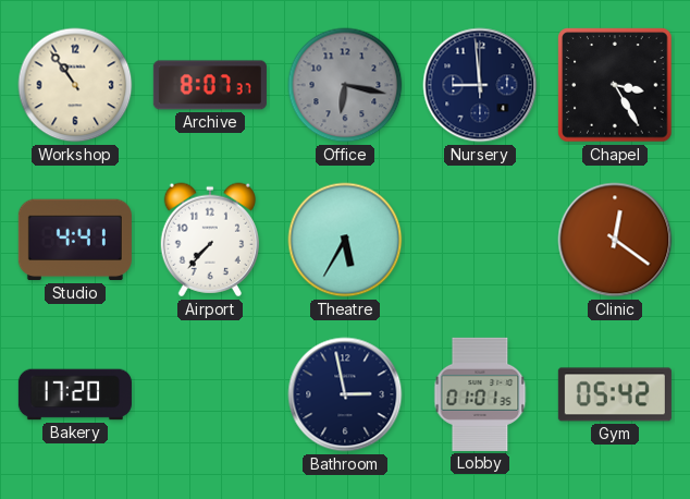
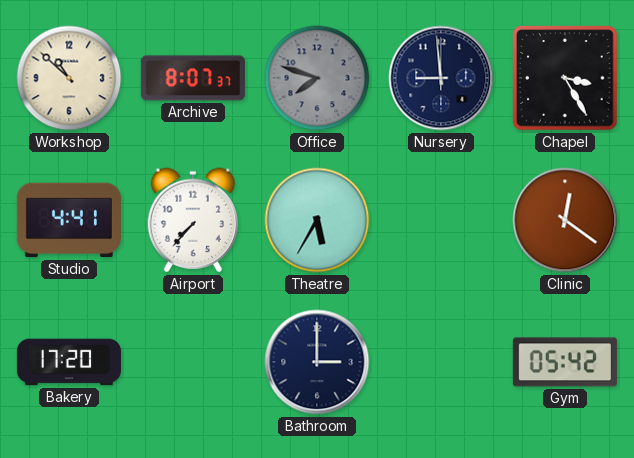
Workshop: 10:54 -> 10:52 (69, 78)
Office: 6:17 -> 7:48 (317, 78)
Bathroom: 2:58 -> 3:00 (317, 362)
Lobby: 01:01 -> none (480, 394)
